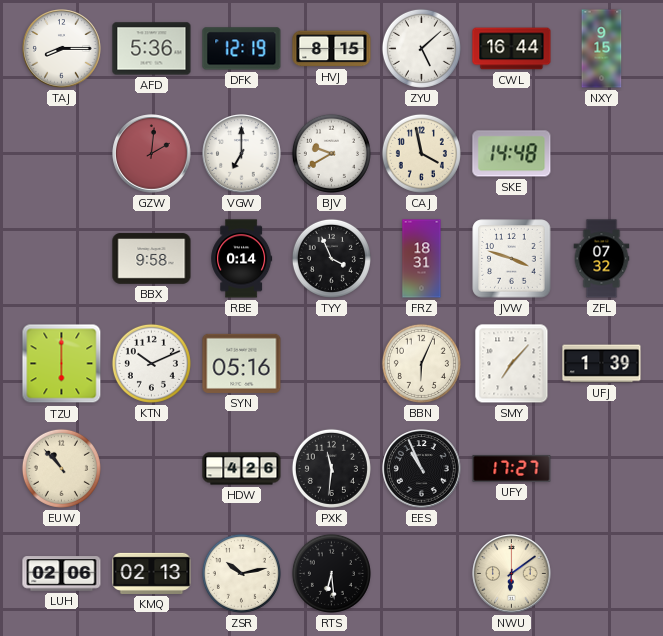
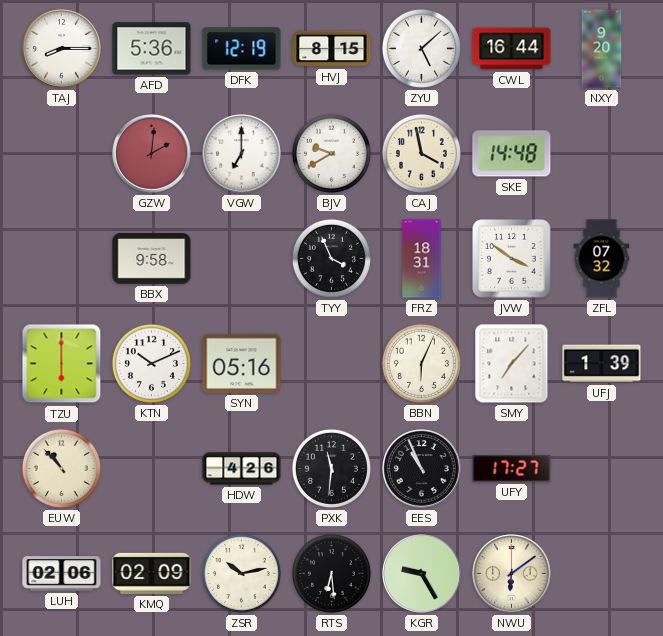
NXY: 9:15 -> 9:20 (602, 49)
RBE: 0:14 -> none (242, 259)
JVW: 3:48 -> 3:51 (512, 259)
KMQ: 02:13 -> 02:09 (152, 573)
KGR: none -> 9:25 (422, 574)
